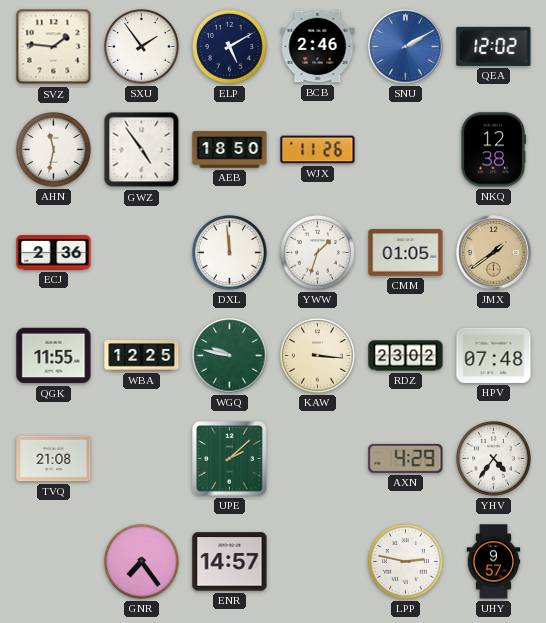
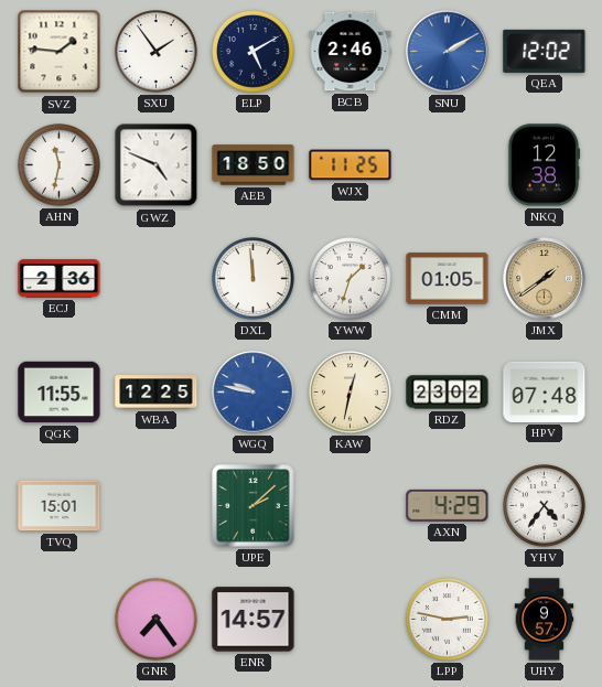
GWZ: 4:54 -> 4:49 (157, 165)
WJX: 11:26 -> 11:25 (351, 165)
WGQ dial: green -> blue (254, 393)
KAW: 3:16 -> 12:32 (351, 393)
TVQ: 21:08 -> 15:01 (60, 506)
